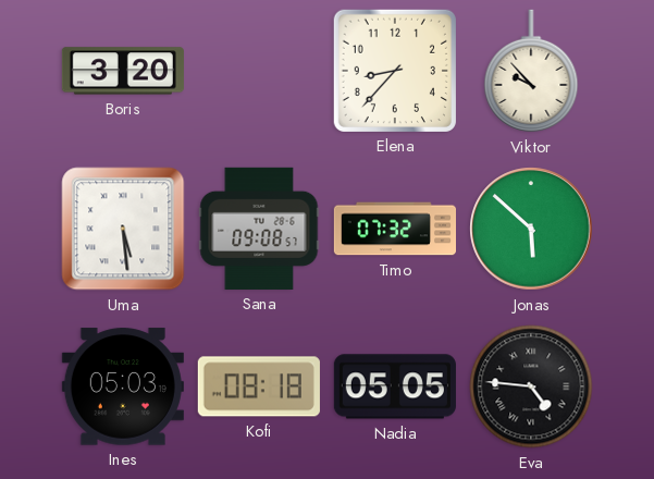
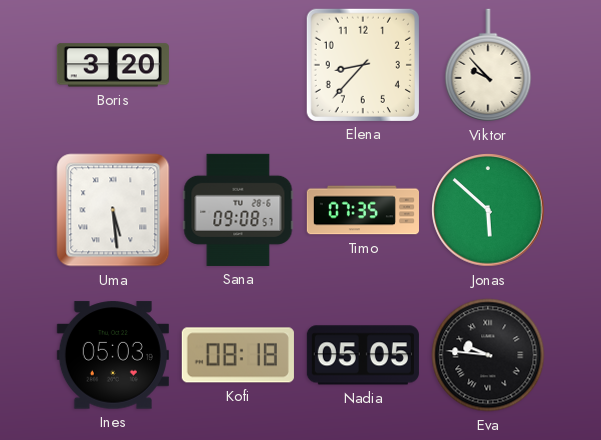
Timo: 07:32 -> 07:35 (362, 210)
Eva: 4:46 -> 9:46 (488, 355)
